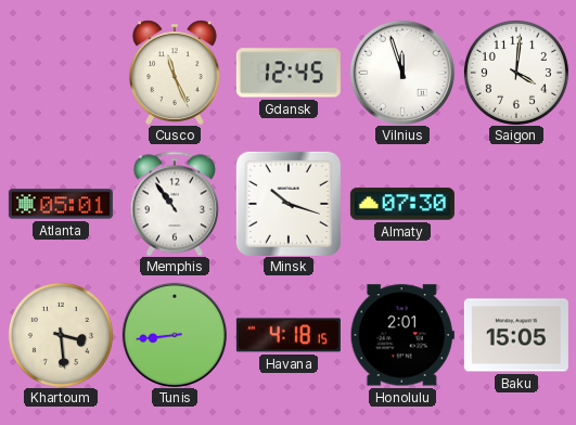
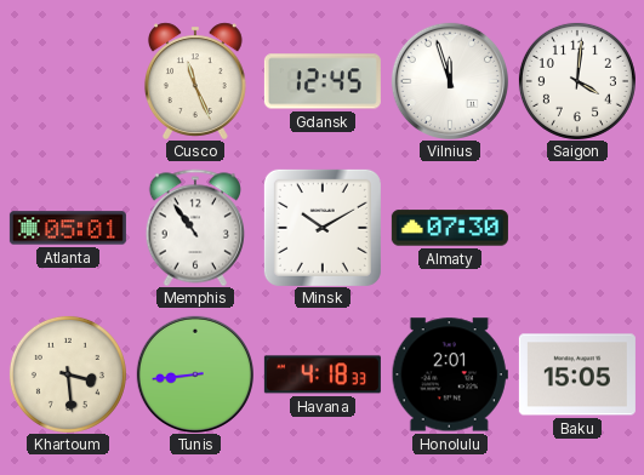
Minsk: 10:18 -> 10:10 (323, 228)
Havana: 4:18:15 -> 4:18:33 (323, 374)
